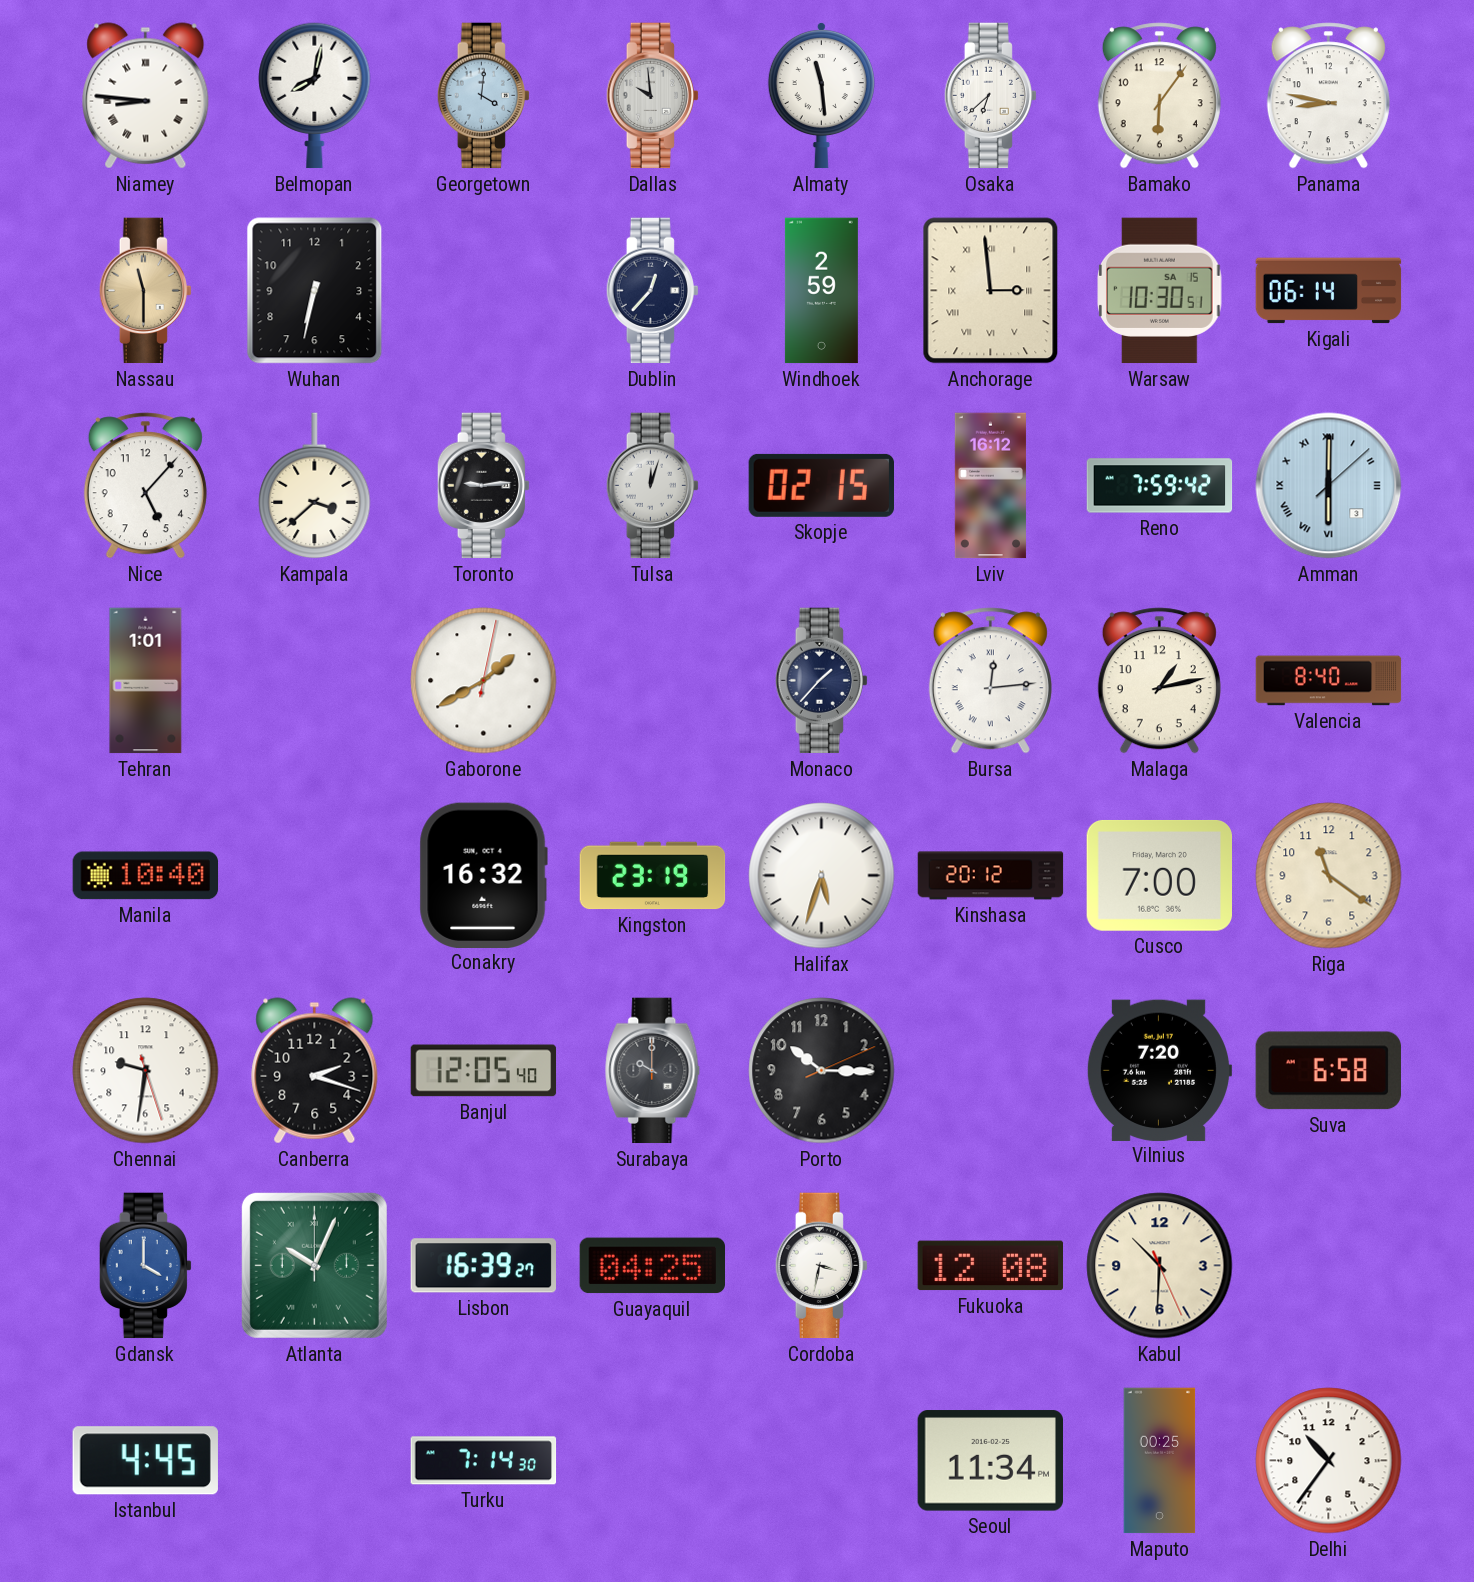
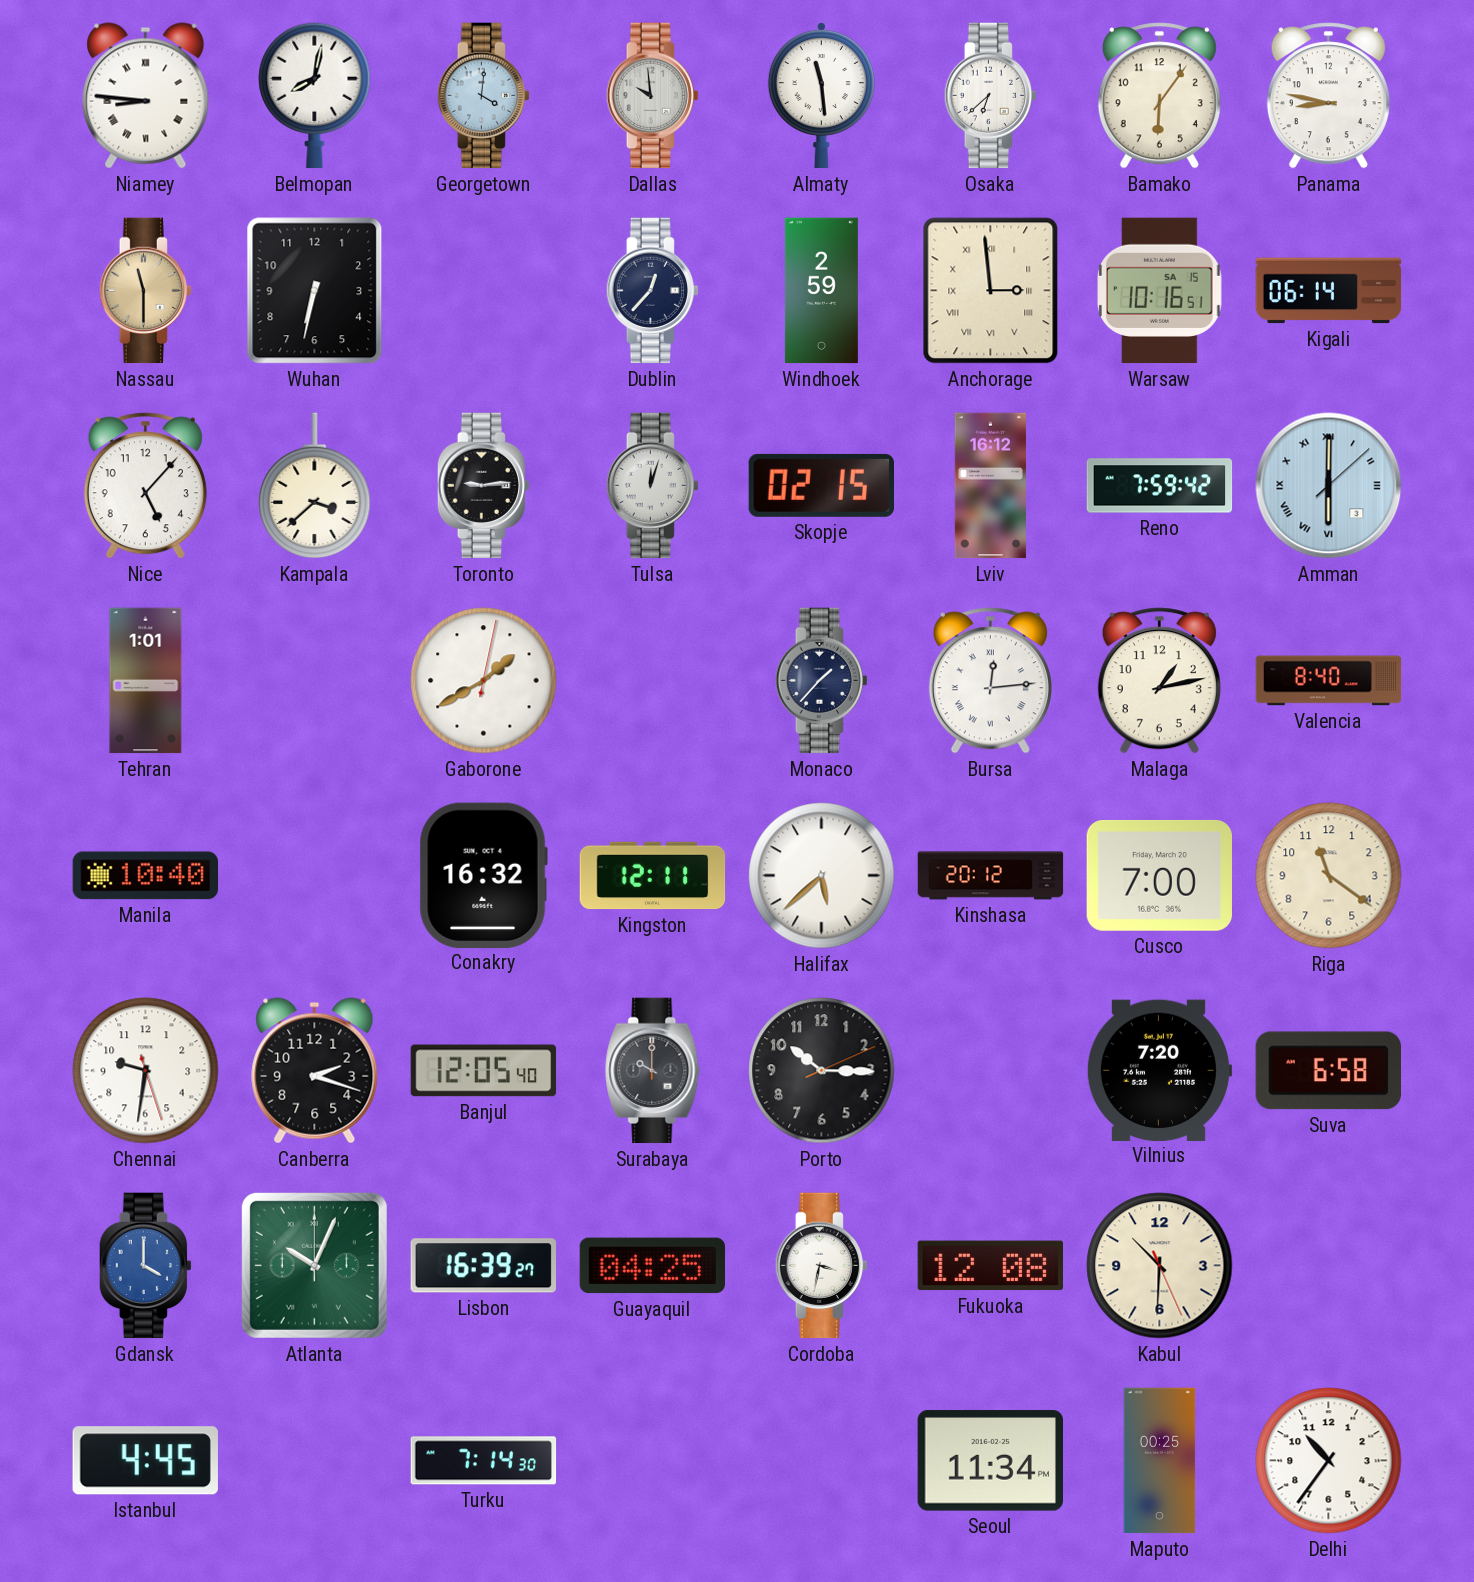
Warsaw: 10:30 -> 10:16 (1160, 291)
Kingston: 23:19 -> 12:11 (653, 876)
Halifax: 5:33 -> 5:38 (822, 876)
